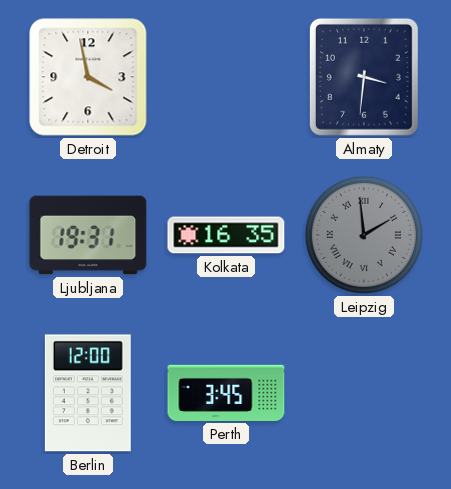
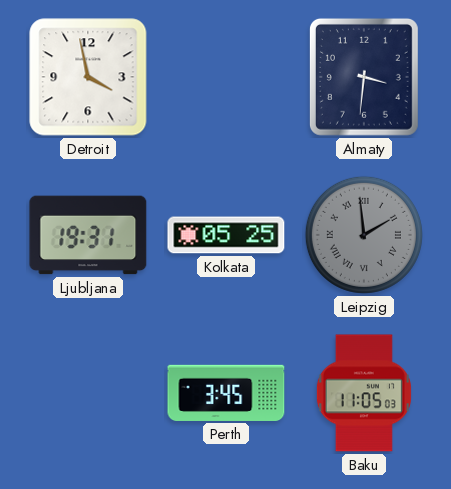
Kolkata: 16:35 -> 05:25 (226, 235)
Berlin: 12:00 -> none (88, 393)
Baku: none -> 11:05 (364, 393)
